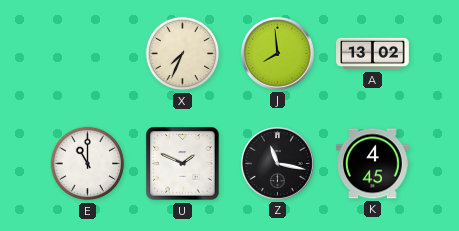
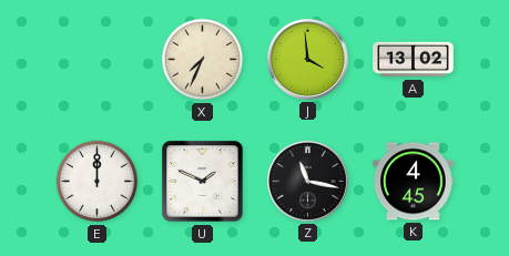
J: 7:59 -> 3:59 (307, 59)
E: 11:00 -> 12:00 (98, 182)
